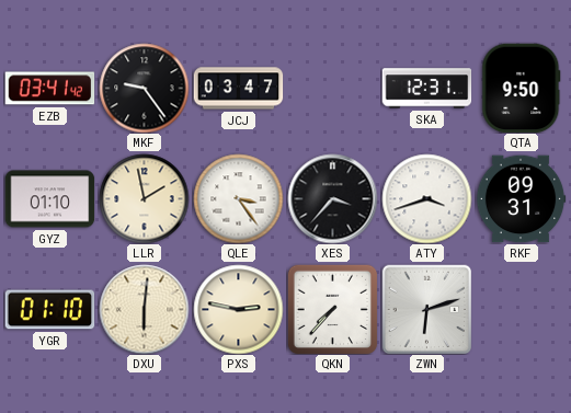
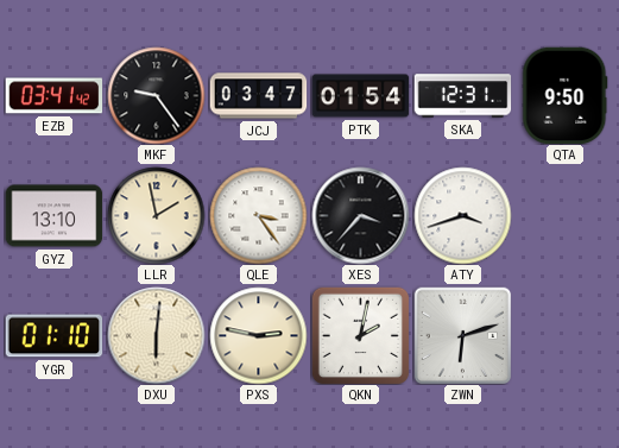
PTK: none -> 01:54 (360, 96)
GYZ: 01:10 -> 13:10 (53, 216)
RKF: 09:31 -> none (521, 199)
QKN: 7:37 -> 2:02 (360, 335)
